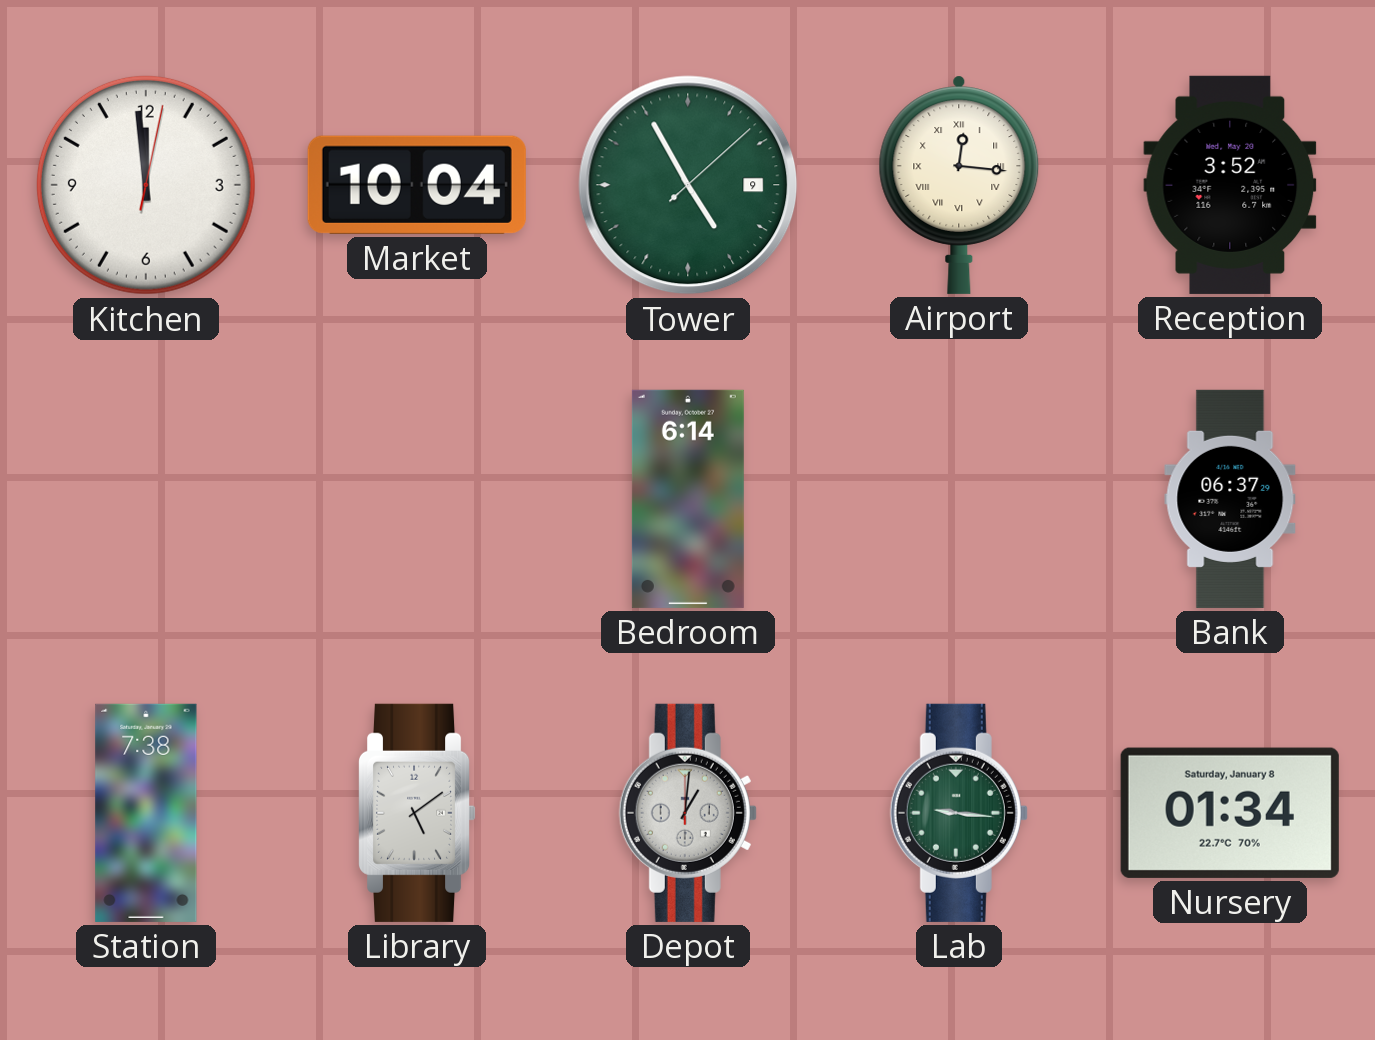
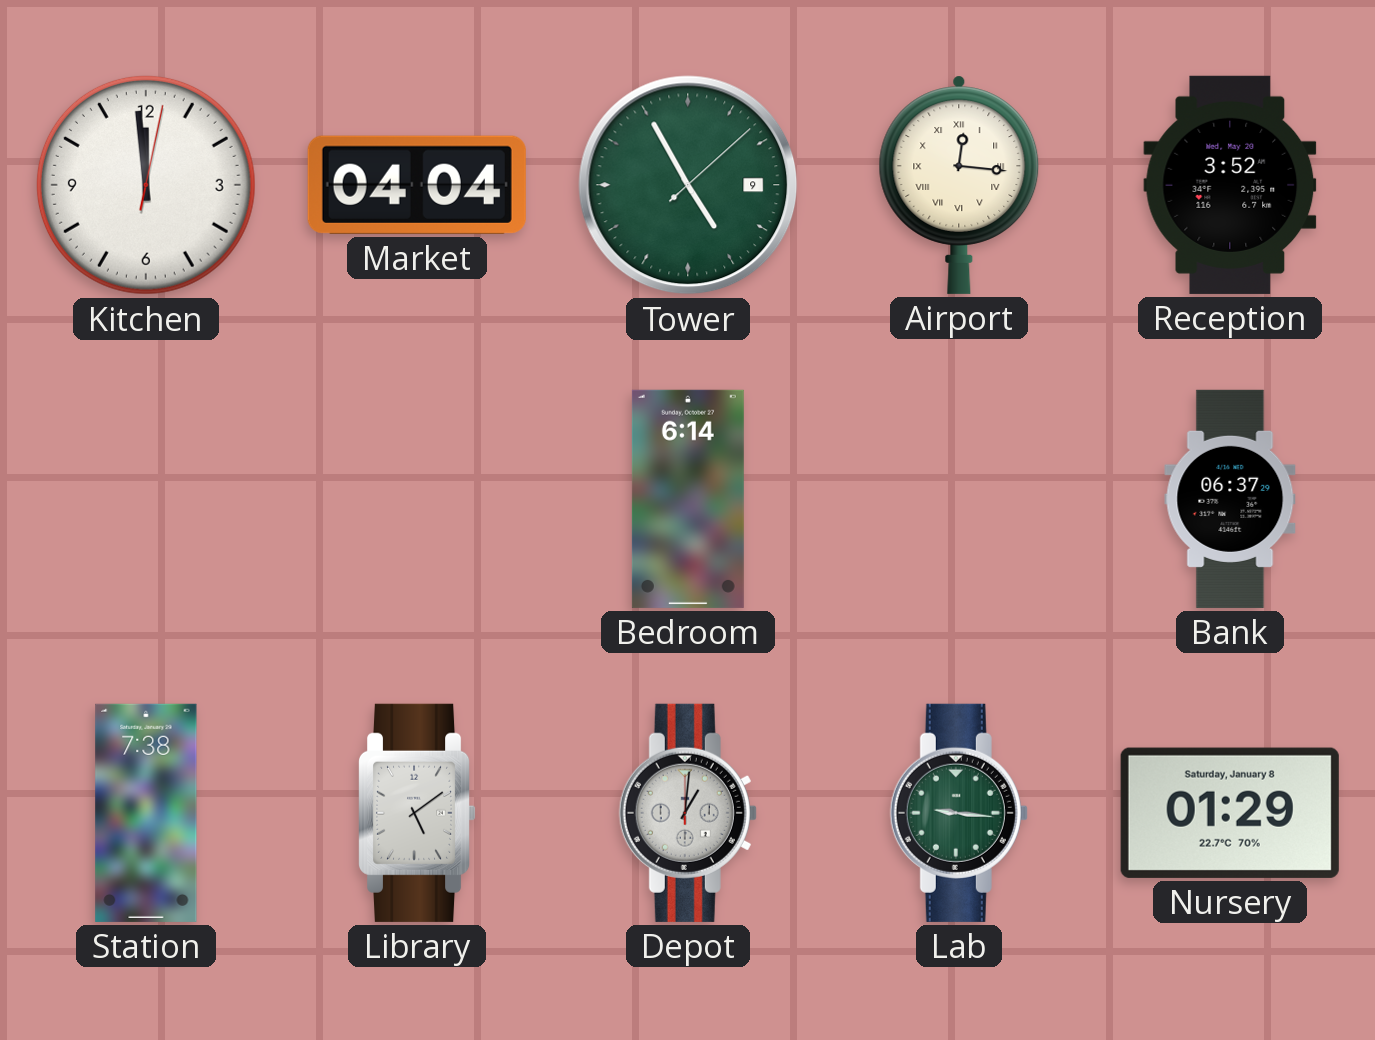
Market: 10:04 -> 04:04 (417, 185)
Nursery: 01:34 -> 01:29 (1230, 813)
